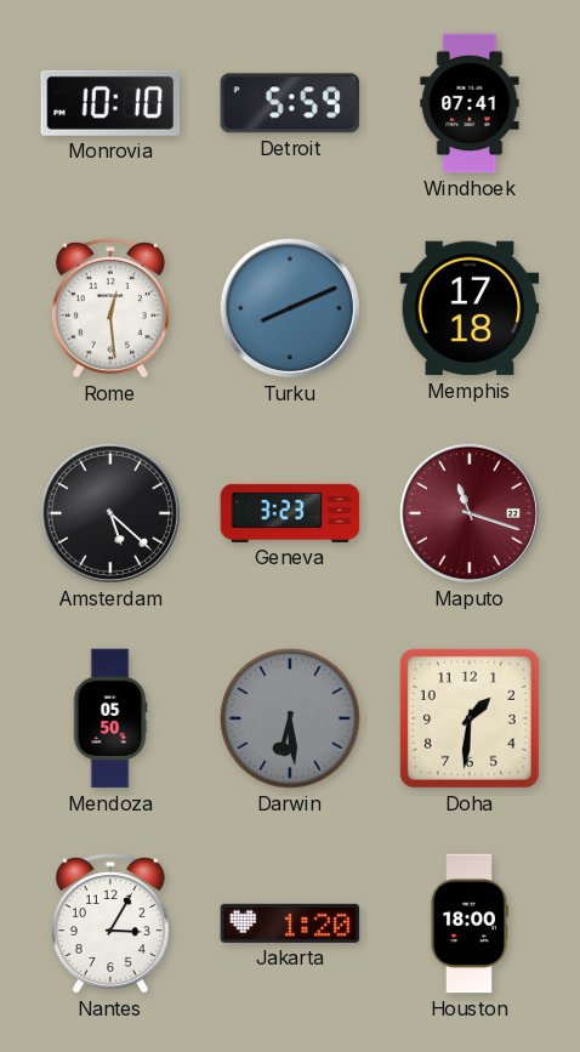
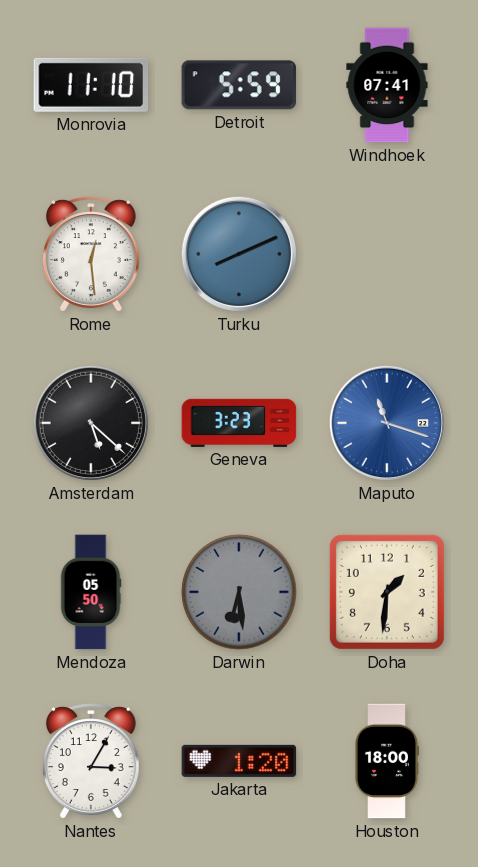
Monrovia: 10:10 -> 11:10 (91, 85)
Memphis: 17:18 -> none (470, 308)
Maputo dial: burgundy -> blue (387, 423)
